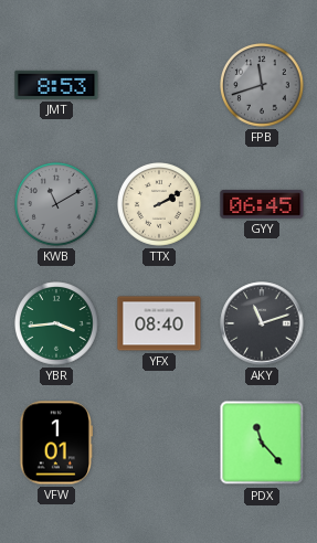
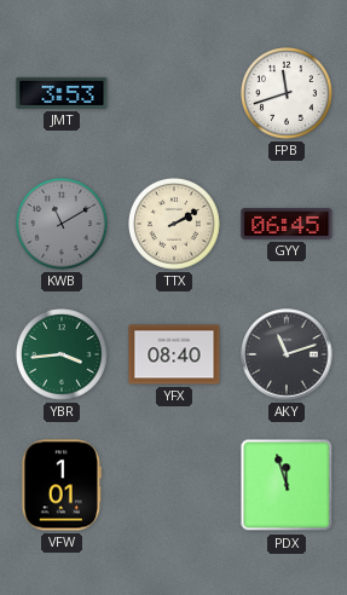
JMT: 8:53 -> 3:53 (62, 93)
FPB dial: grey -> white (288, 94)
PDX: 11:23 -> 11:57 (287, 485)
